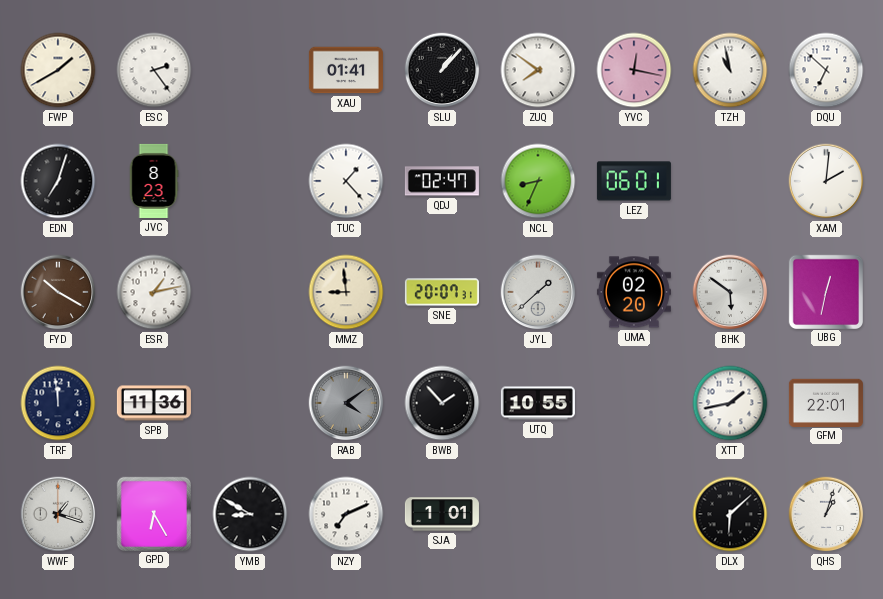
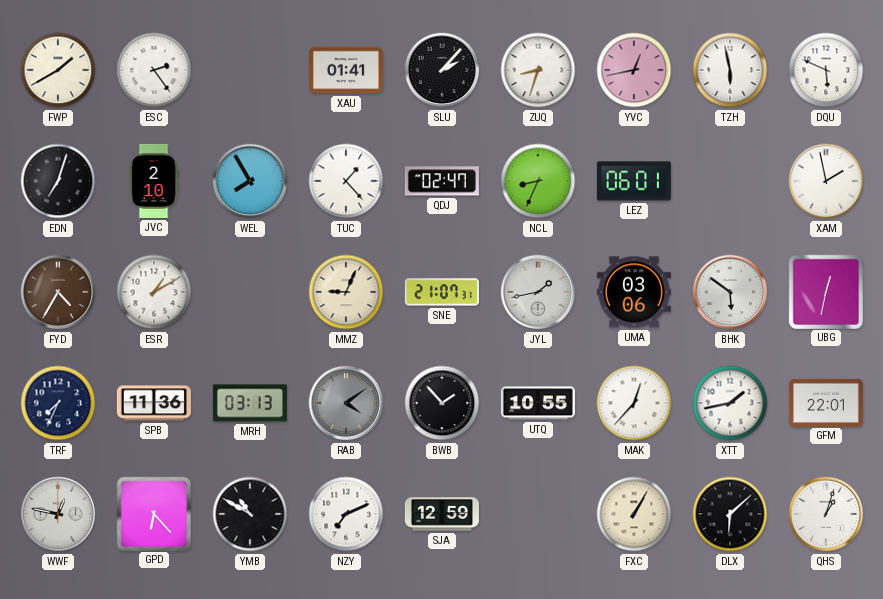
SLU: 1:07 -> 2:07 (442, 70)
ZUQ: 7:51 -> 8:33 (538, 70)
YVC: 12:17 -> 12:43 (634, 70)
TZH: 10:58 -> 5:58 (730, 70)
DQU: 6:52 -> 5:49 (826, 70)
JVC: 8:23 -> 2:10 (154, 181)
WEL: none -> 7:55 (250, 181)
XAM: 2:01 -> 1:58 (826, 181)
FYD: 10:20 -> 4:35 (58, 292)
ESR: 1:13 -> 1:10 (154, 292)
MMZ: 8:59 -> 9:04 (346, 292)
SNE: 20:07 -> 21:07 (442, 292)
JYL: 1:38 -> 1:43 (538, 292)
UMA: 02:20 -> 03:06 (634, 292)
TRF: 11:59 -> 7:34 (58, 403)
MRH: none -> 03:13 (250, 403)
MAK: none -> 12:37 (634, 403)
WWF: 1:18 -> 12:47 (58, 514)
GPD: 6:25 -> 6:23 (153, 513)
YMB: 8:50 -> 10:50 (250, 514)
SJA: 1:01 -> 12:59 (442, 514)
FXC: none -> 1:05 (634, 514)
